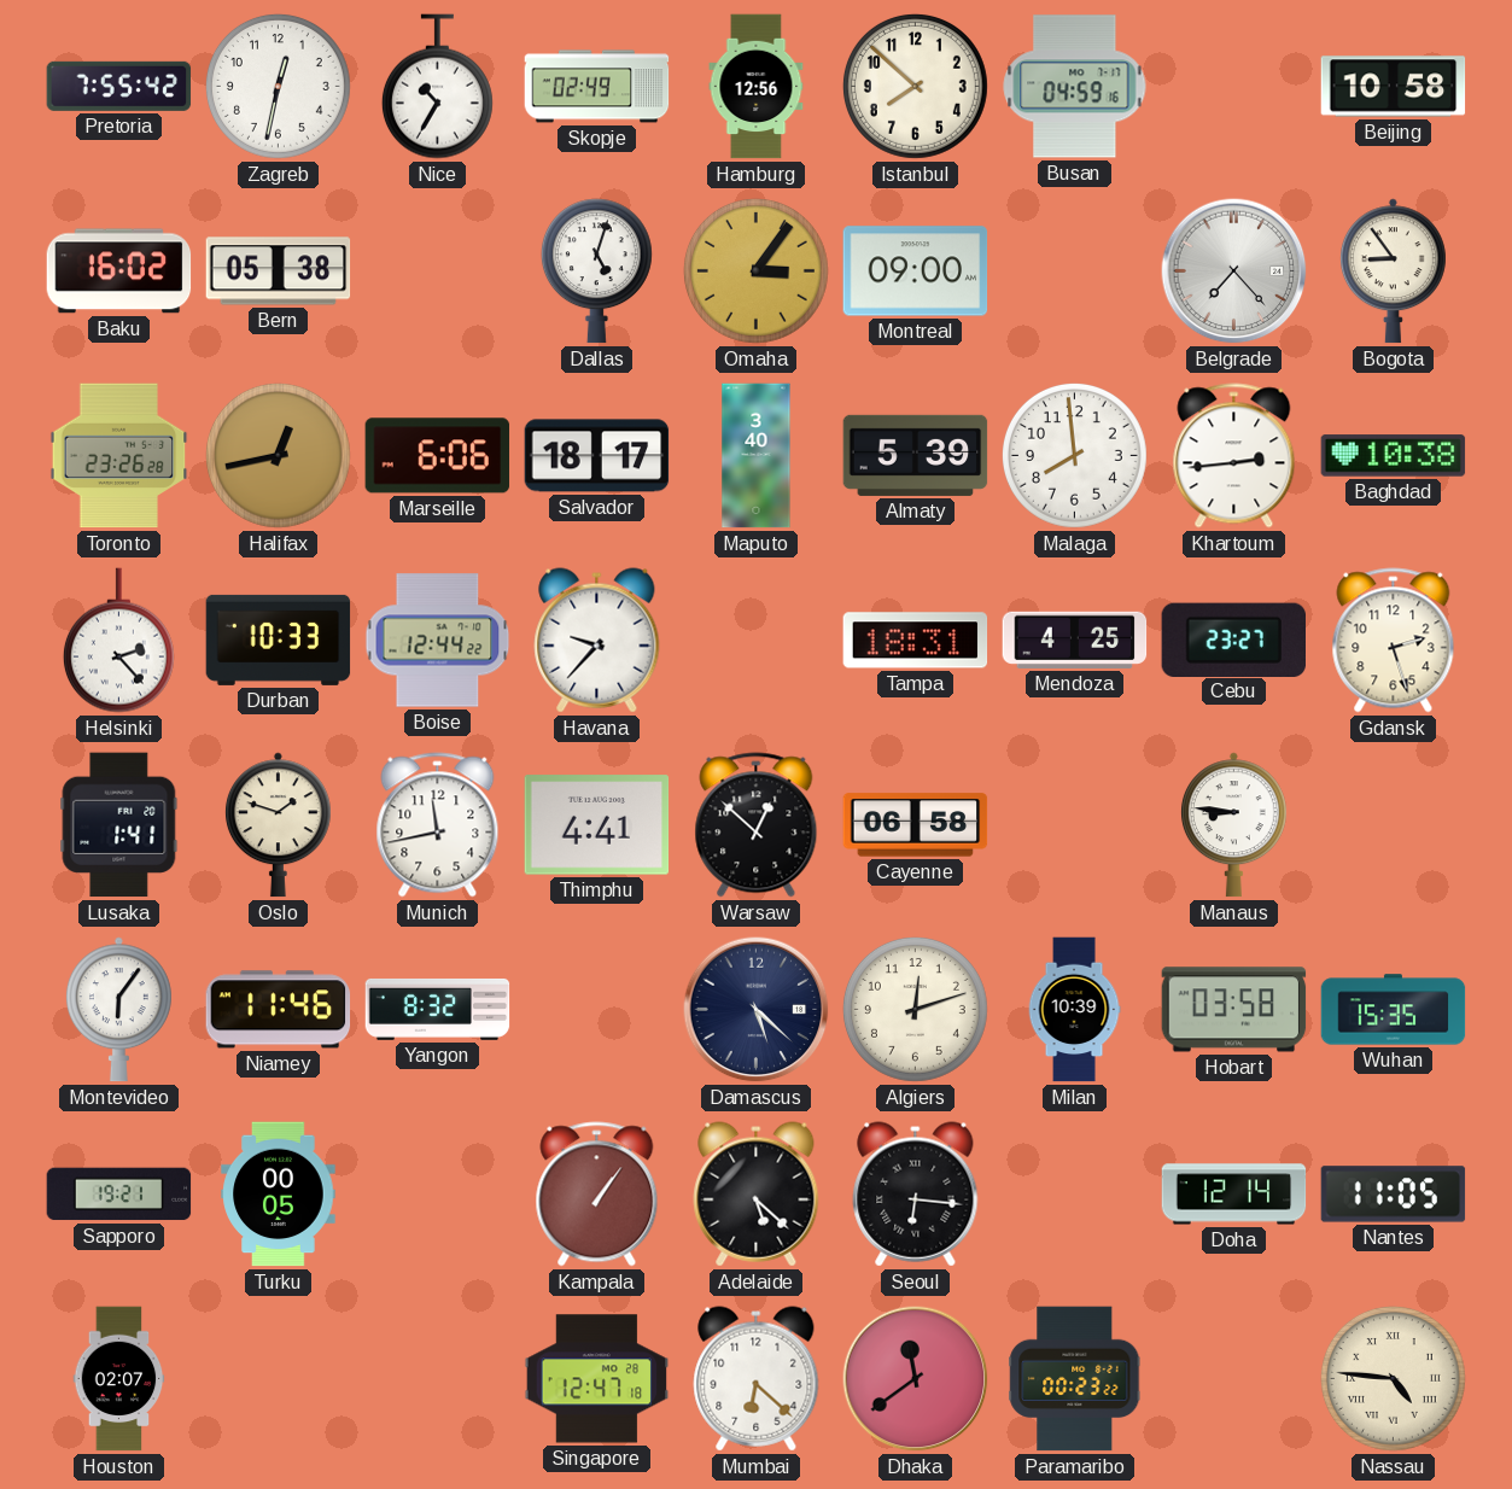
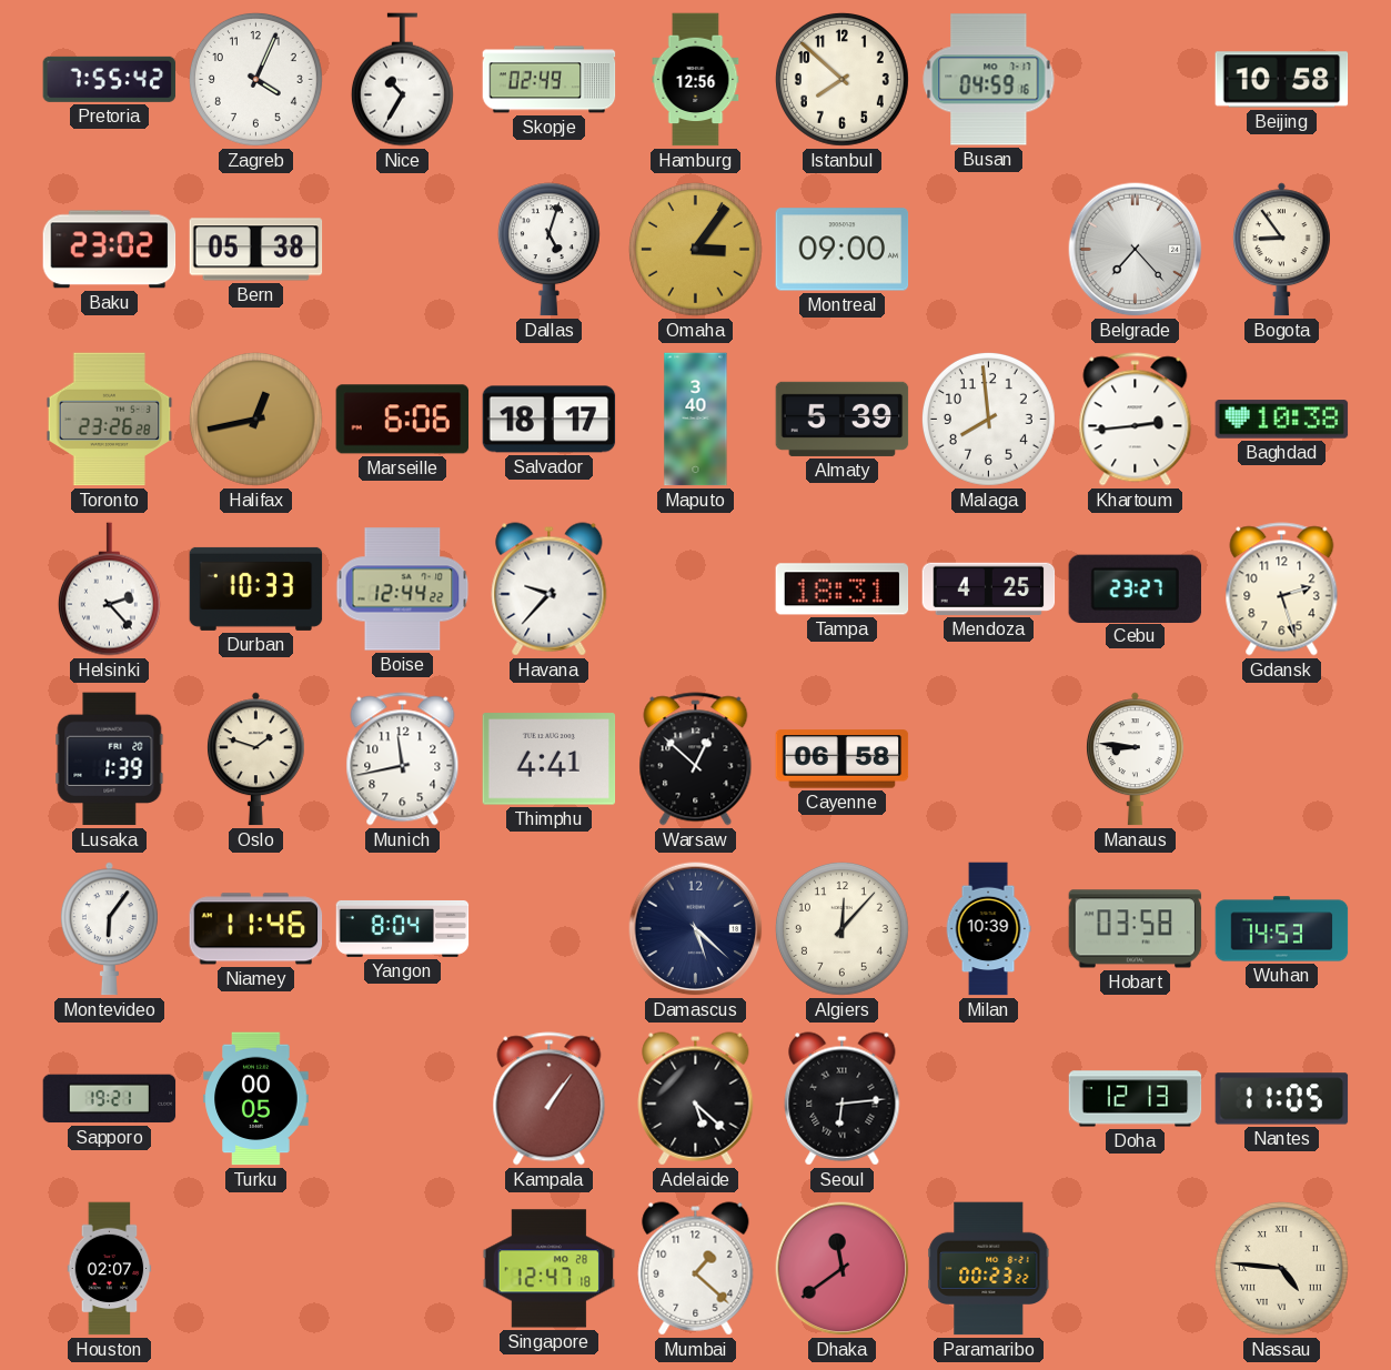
Zagreb: 12:32 -> 4:04 (255, 79)
Baku: 16:02 -> 23:02 (110, 250)
Lusaka: 1:41 -> 1:39 (110, 759)
Yangon: 8:32 -> 8:04 (403, 928)
Algiers: 12:12 -> 12:07 (841, 928)
Wuhan: 15:35 -> 14:53 (1282, 929)
Seoul: 6:16 -> 6:14 (843, 1099)
Doha: 12:14 -> 12:13 (1136, 1099)
Mumbai: 6:22 -> 1:22 (696, 1269)
